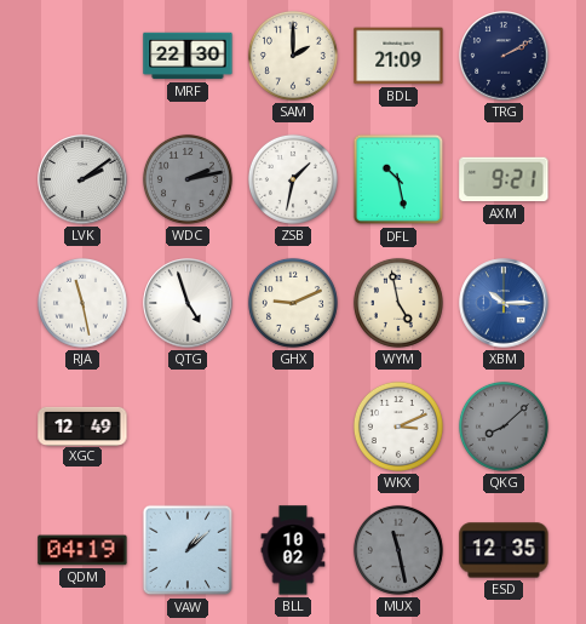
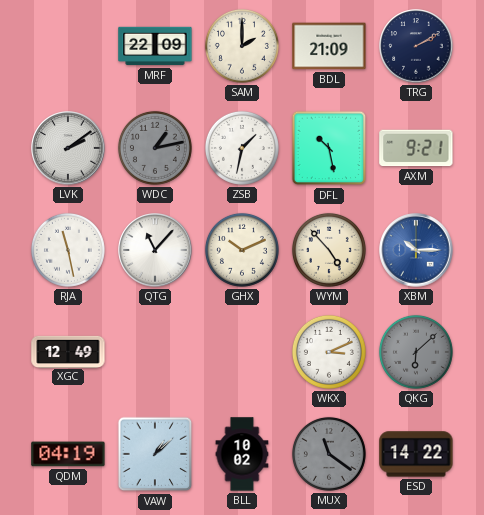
MRF: 22:30 -> 22:09 (155, 46)
WDC: 2:13 -> 1:13 (155, 148)
QTG: 4:57 -> 11:07 (155, 250)
GHX: 9:11 -> 10:11 (242, 250)
WYM: 4:58 -> 4:53 (329, 250)
QKG: 8:08 -> 6:08 (416, 352)
MUX: 11:28 -> 11:21 (329, 454)
ESD: 12:35 -> 14:22 (416, 454)
